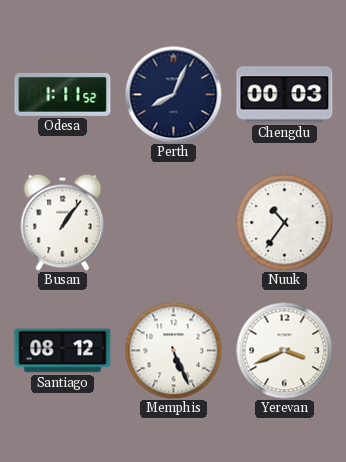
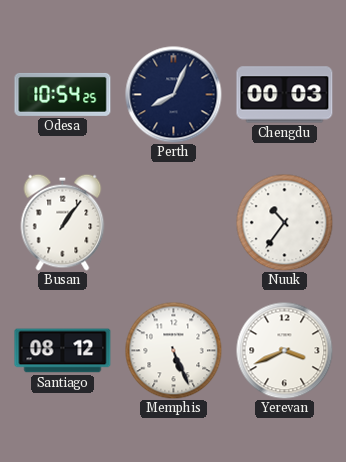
Odesa: 1:11 -> 10:54 (63, 94)
